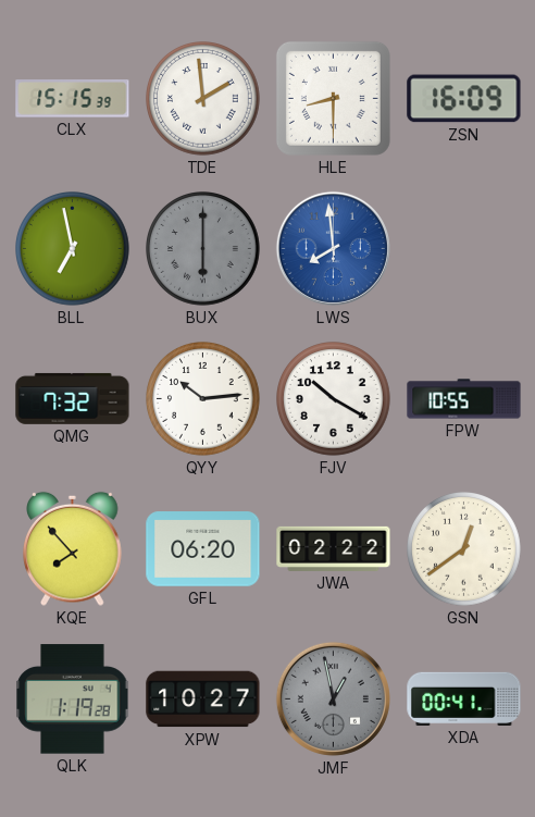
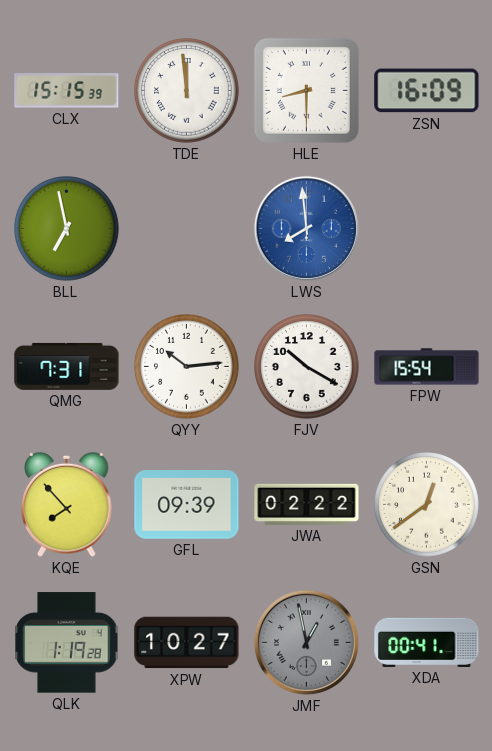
TDE: 1:59 -> 11:59 (187, 91)
BUX: 6:00 -> none (203, 249)
QMG: 7:32 -> 7:31 (67, 366)
FPW: 10:55 -> 15:54 (427, 367)
GFL: 06:20 -> 09:39 (187, 505)
